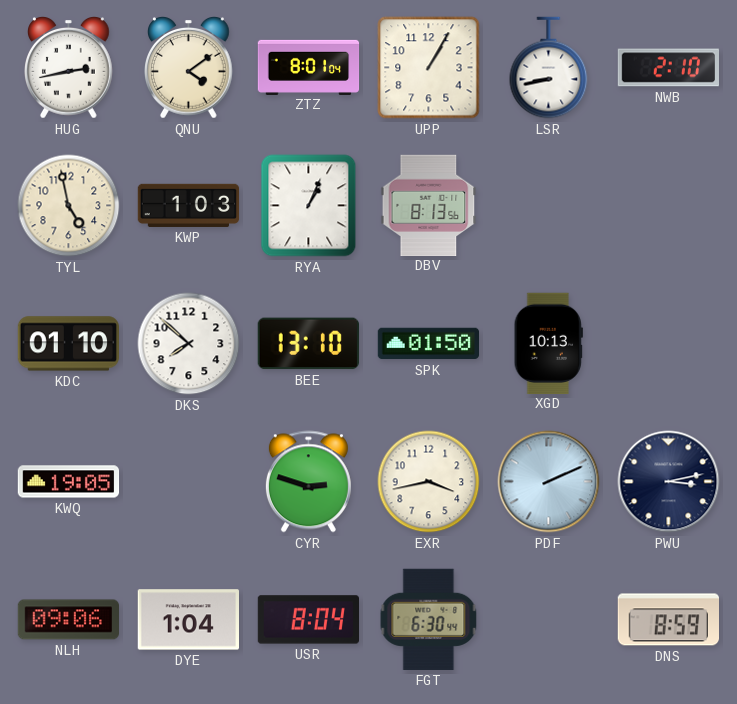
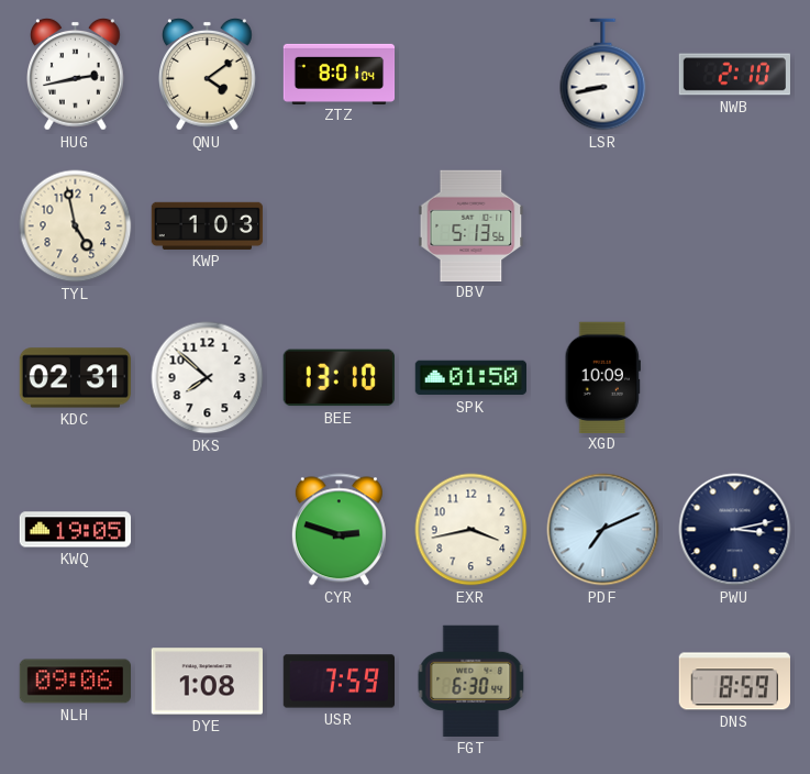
UPP: 1:05 -> none (429, 68)
RYA: 1:04 -> none (309, 206)
DBV: 8:13 -> 5:13 (471, 225)
KDC: 01:10 -> 02:31 (76, 378)
XGD: 10:13 -> 10:09 (602, 377)
PDF: 2:11 -> 7:11 (603, 530)
DYE: 1:04 -> 1:08 (207, 682)
USR: 8:04 -> 7:59 (339, 682)
